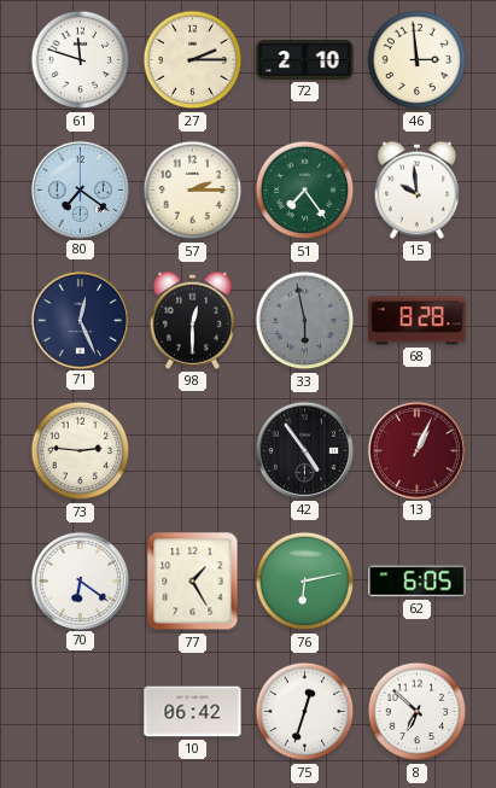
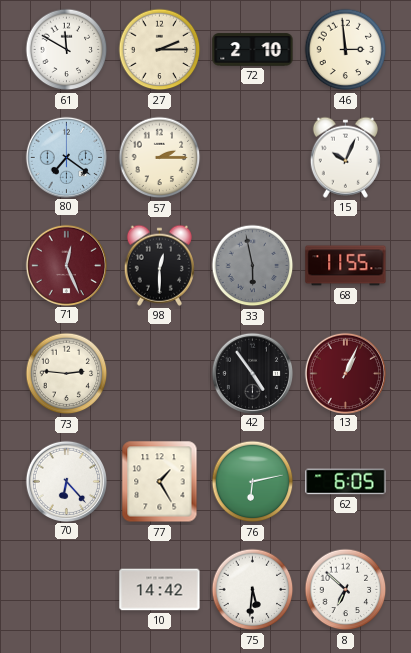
61: 11:48 -> 11:50 (67, 50)
51: 7:24 -> none (305, 191)
15: 9:59 -> 10:04 (345, 157)
71 dial: navy -> burgundy (66, 265)
68: 8:28 -> 11:55 (346, 266)
70: 6:21 -> 6:23 (66, 481)
10: 06:42 -> 14:42 (160, 590)
75: 12:33 -> 5:31 (253, 590)
